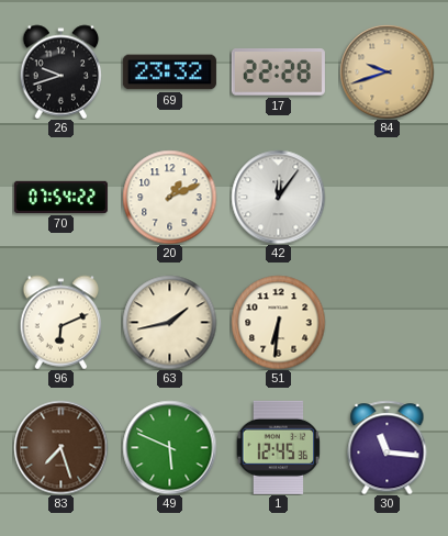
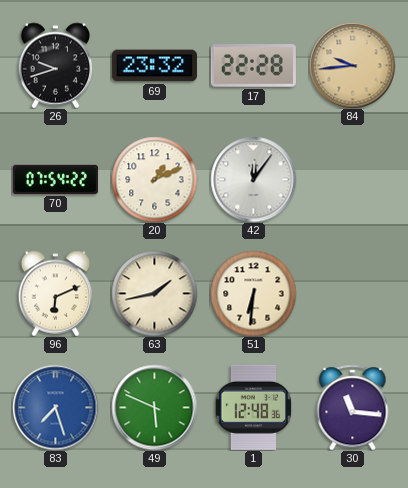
84: 9:42 -> 9:44 (352, 65)
83 dial: brown -> blue (55, 407)
1: 12:45 -> 12:48 (254, 407)
